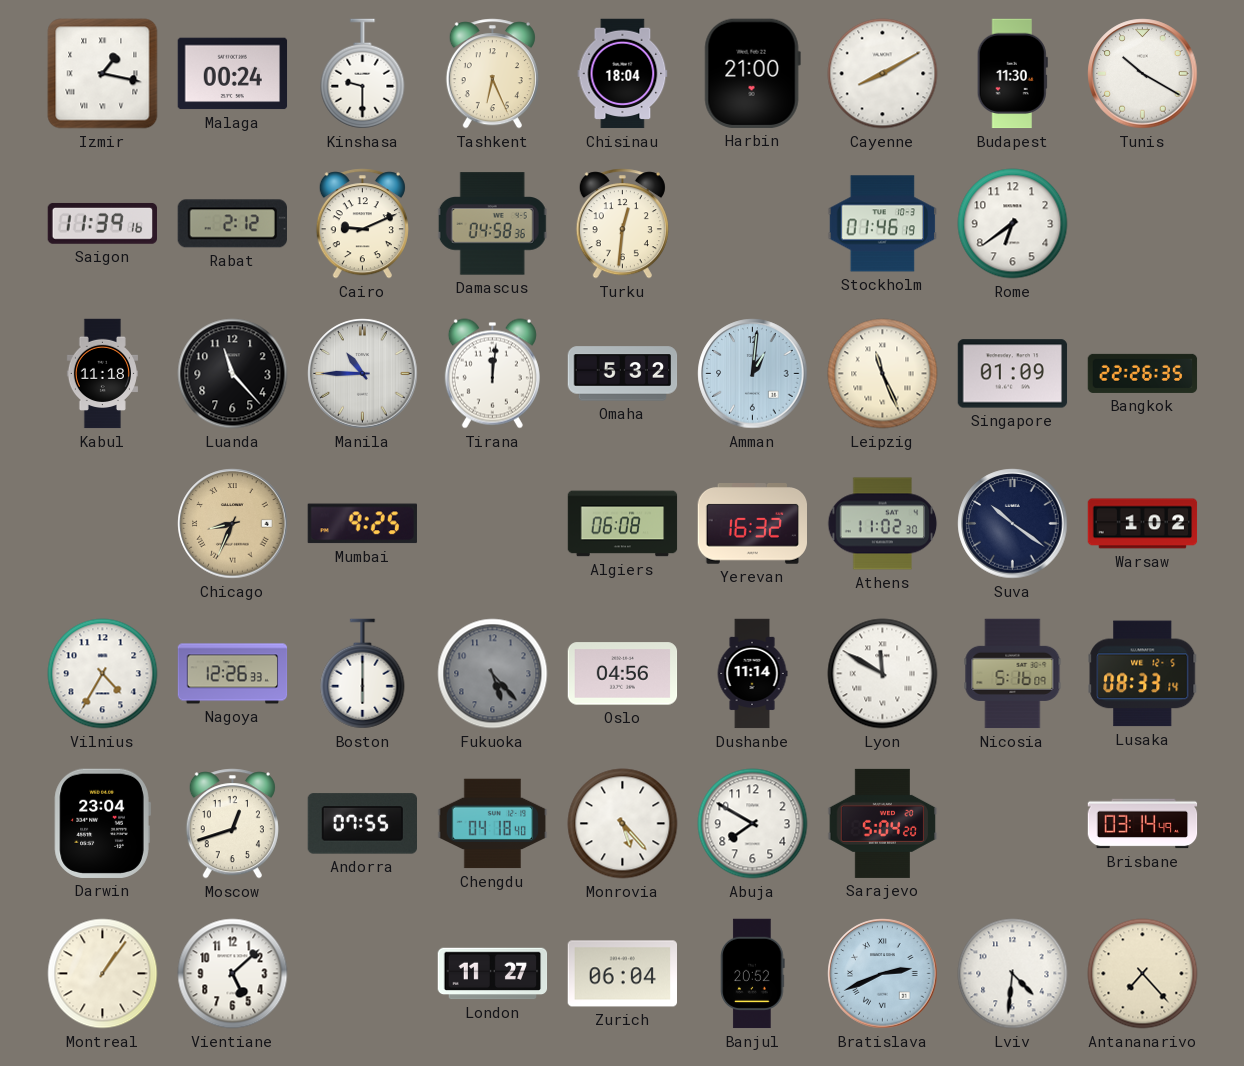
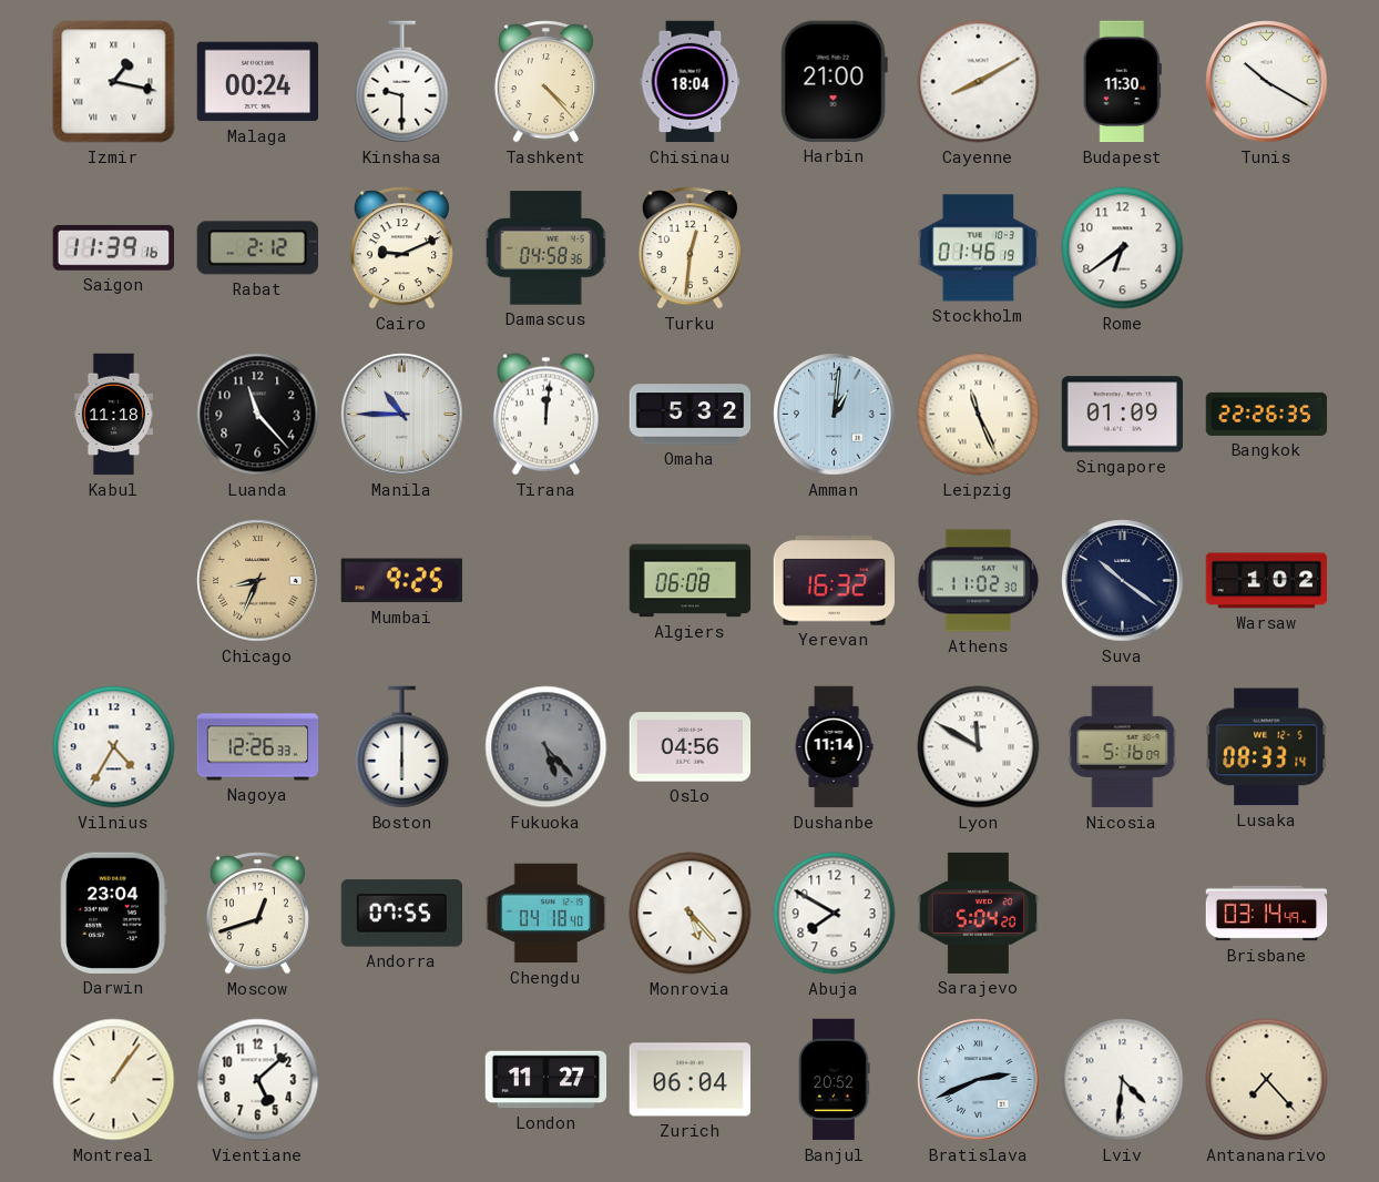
Tashkent: 6:26 -> 4:23 (545, 82)
